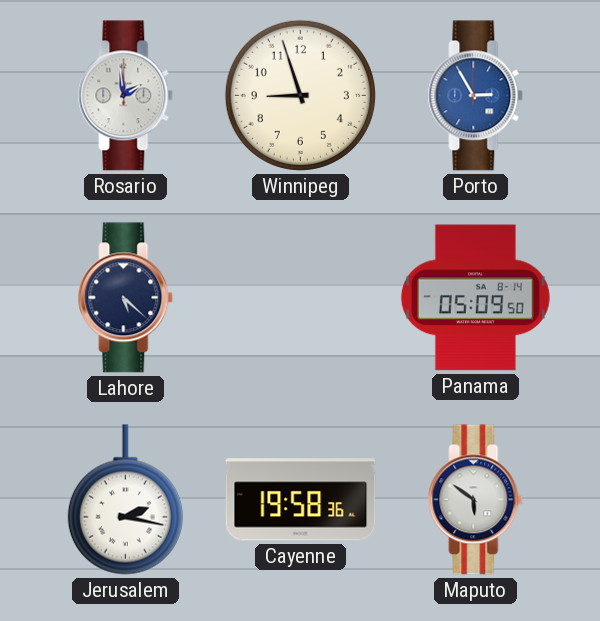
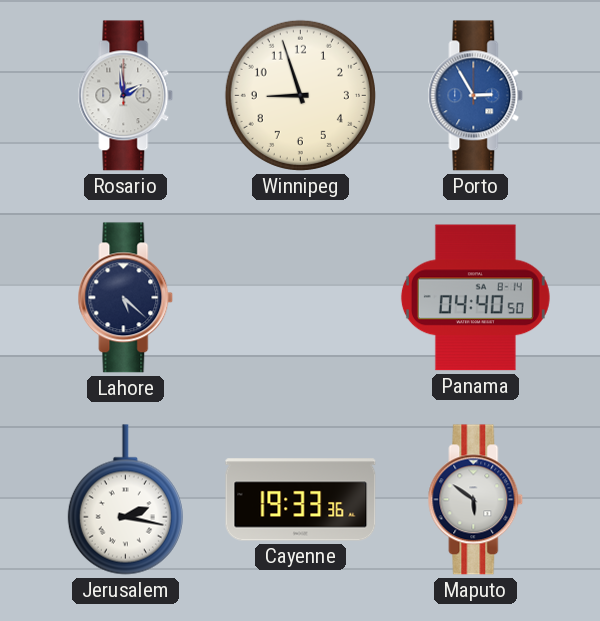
Panama: 05:09 -> 04:40 (475, 298)
Cayenne: 19:58 -> 19:33 (301, 500)
